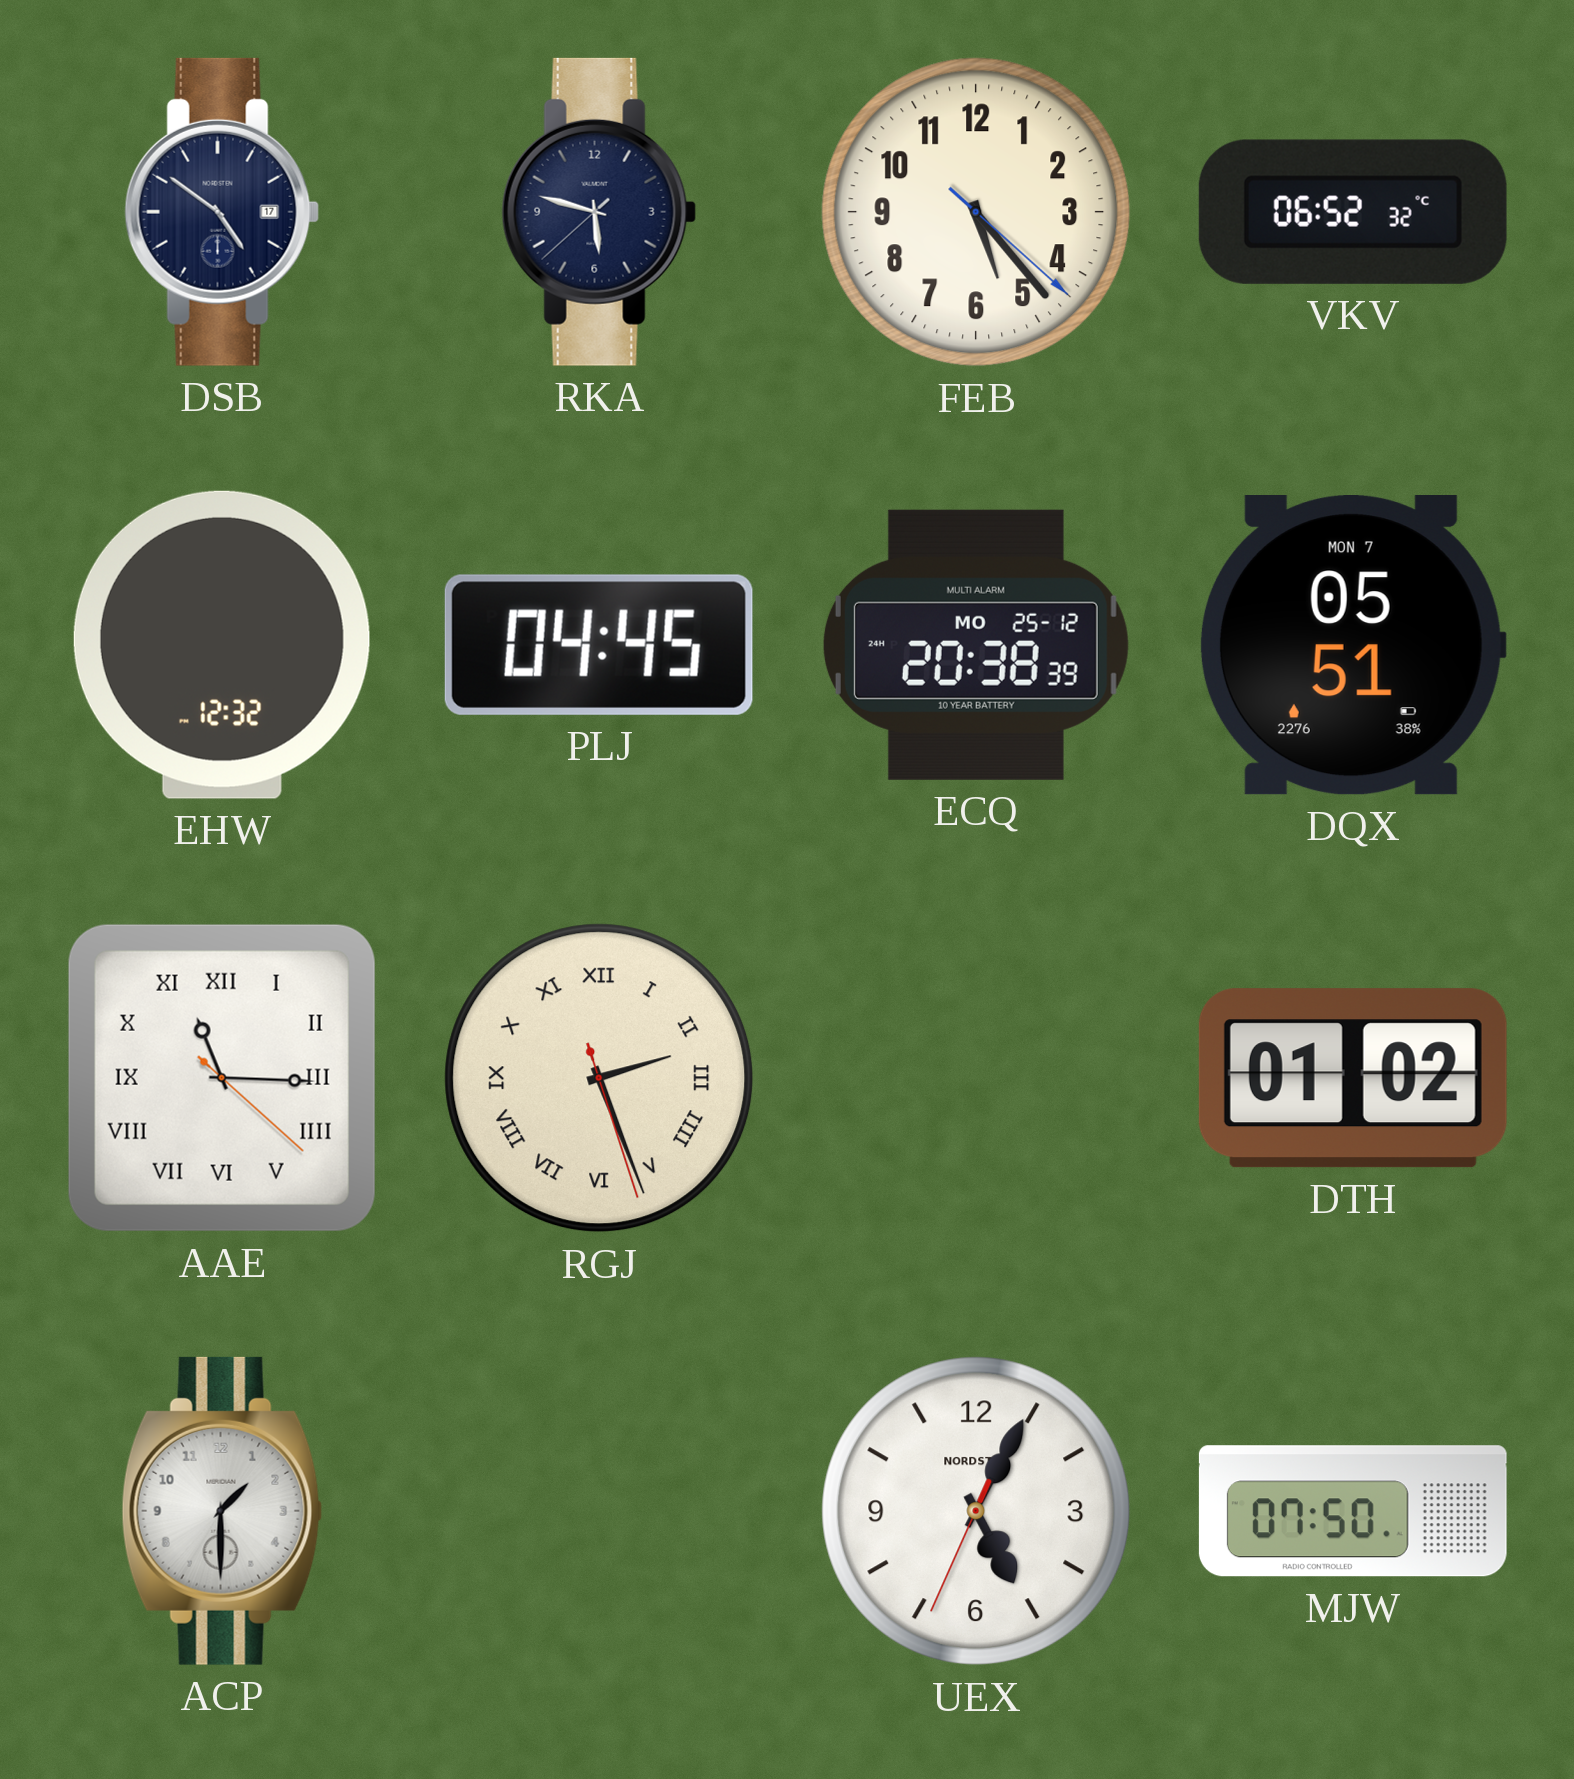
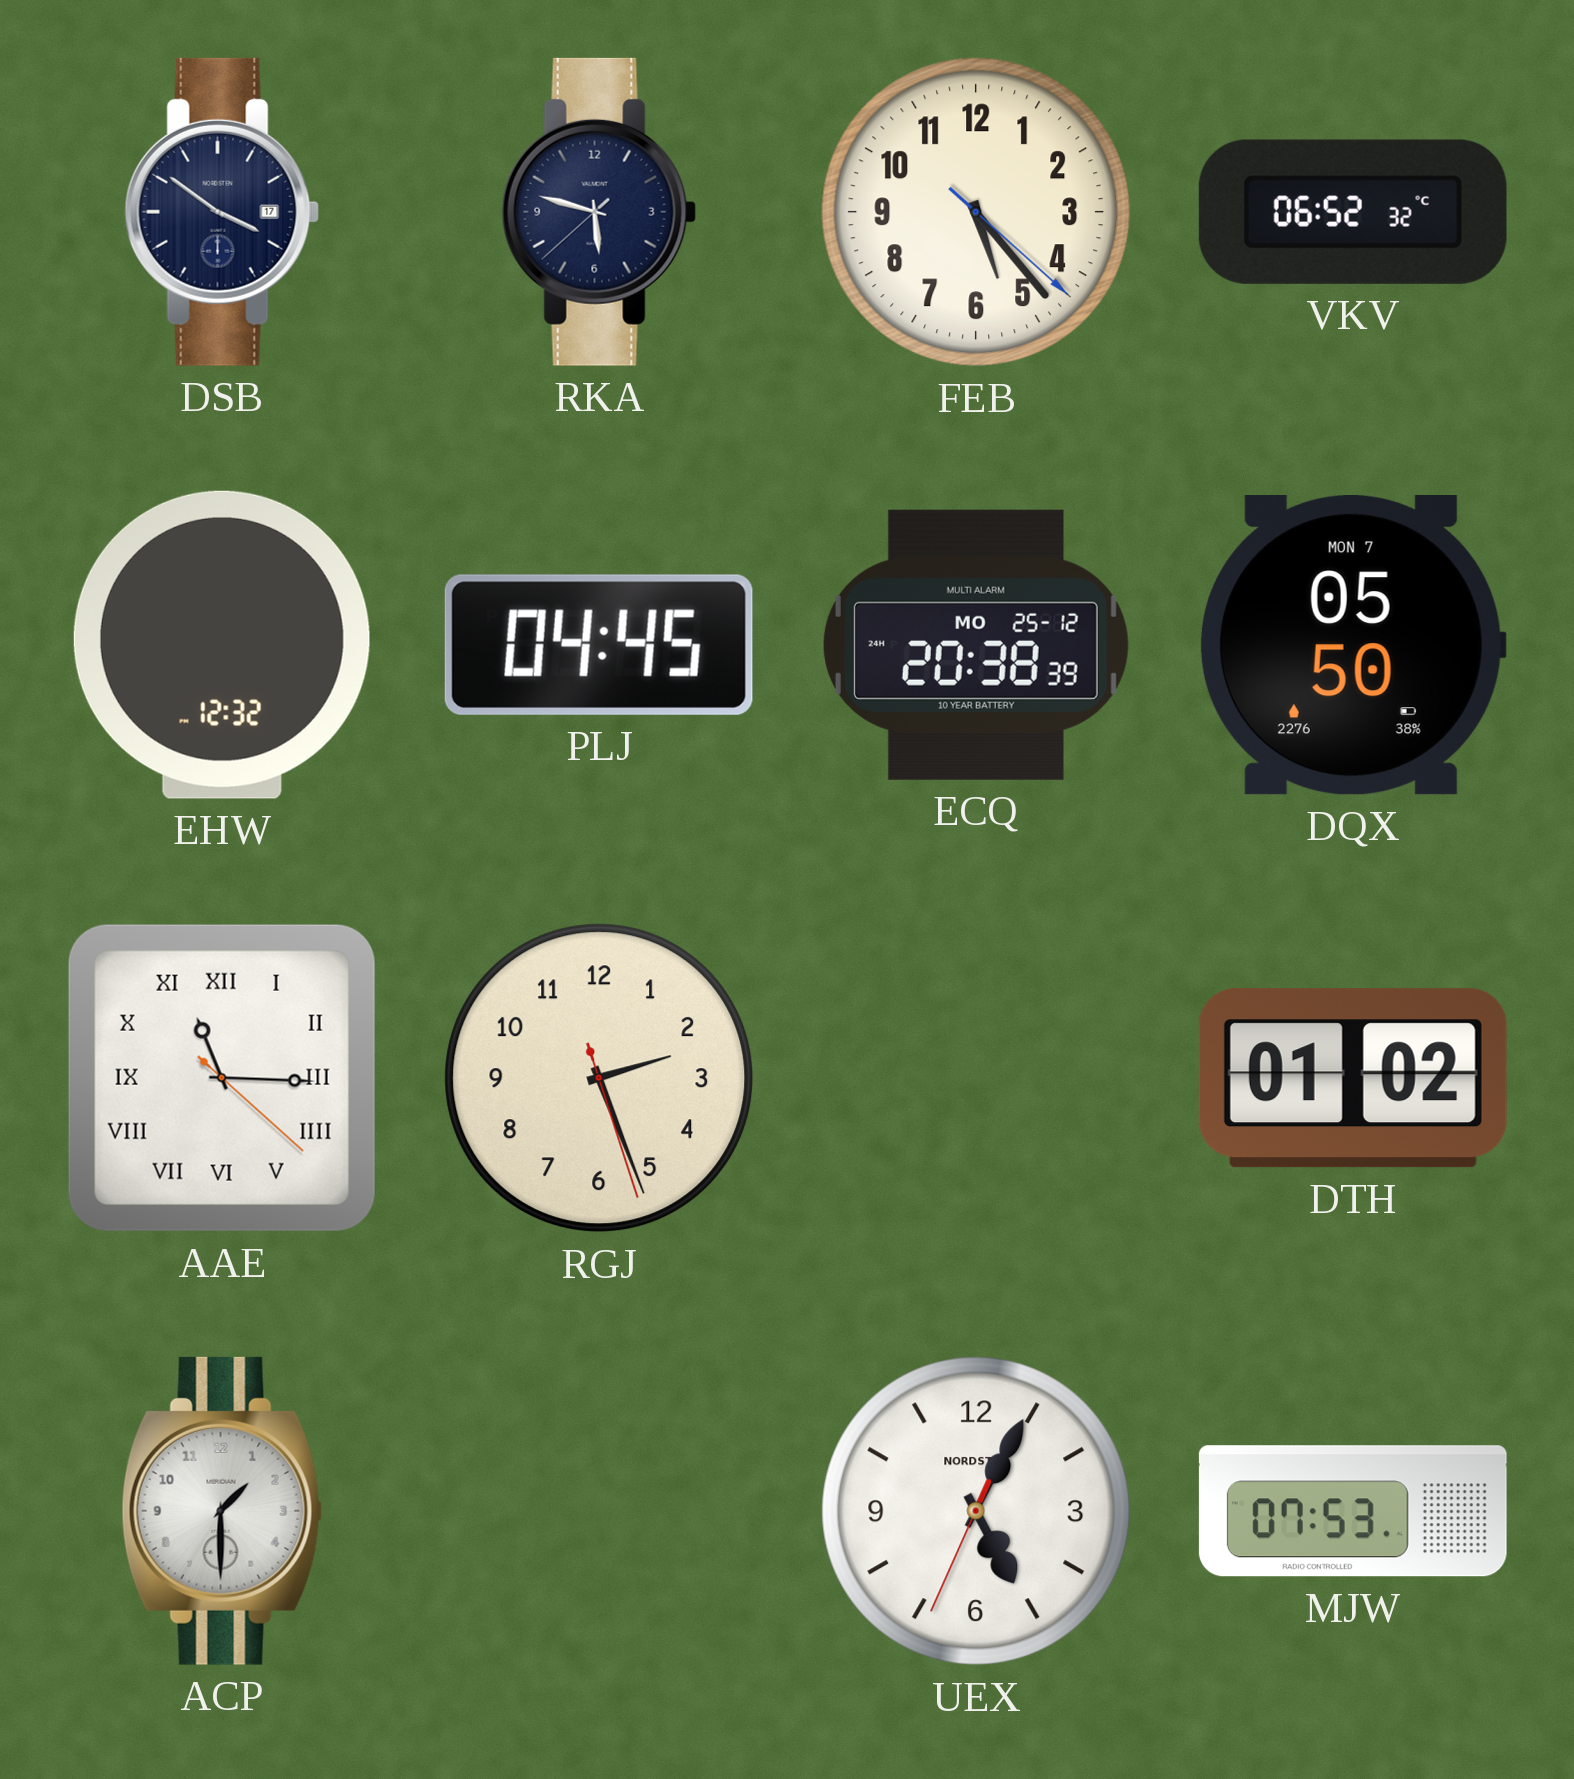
DSB: 4:51 -> 3:51 (222, 212)
DQX: 05:51 -> 05:50 (1352, 646)
RGJ numerals: Roman -> Arabic (599, 1078)
MJW: 07:50 -> 07:53 (1353, 1511)
